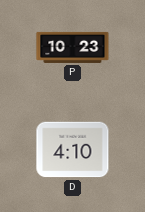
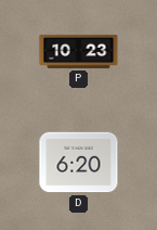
D: 4:10 -> 6:20 (79, 163)
